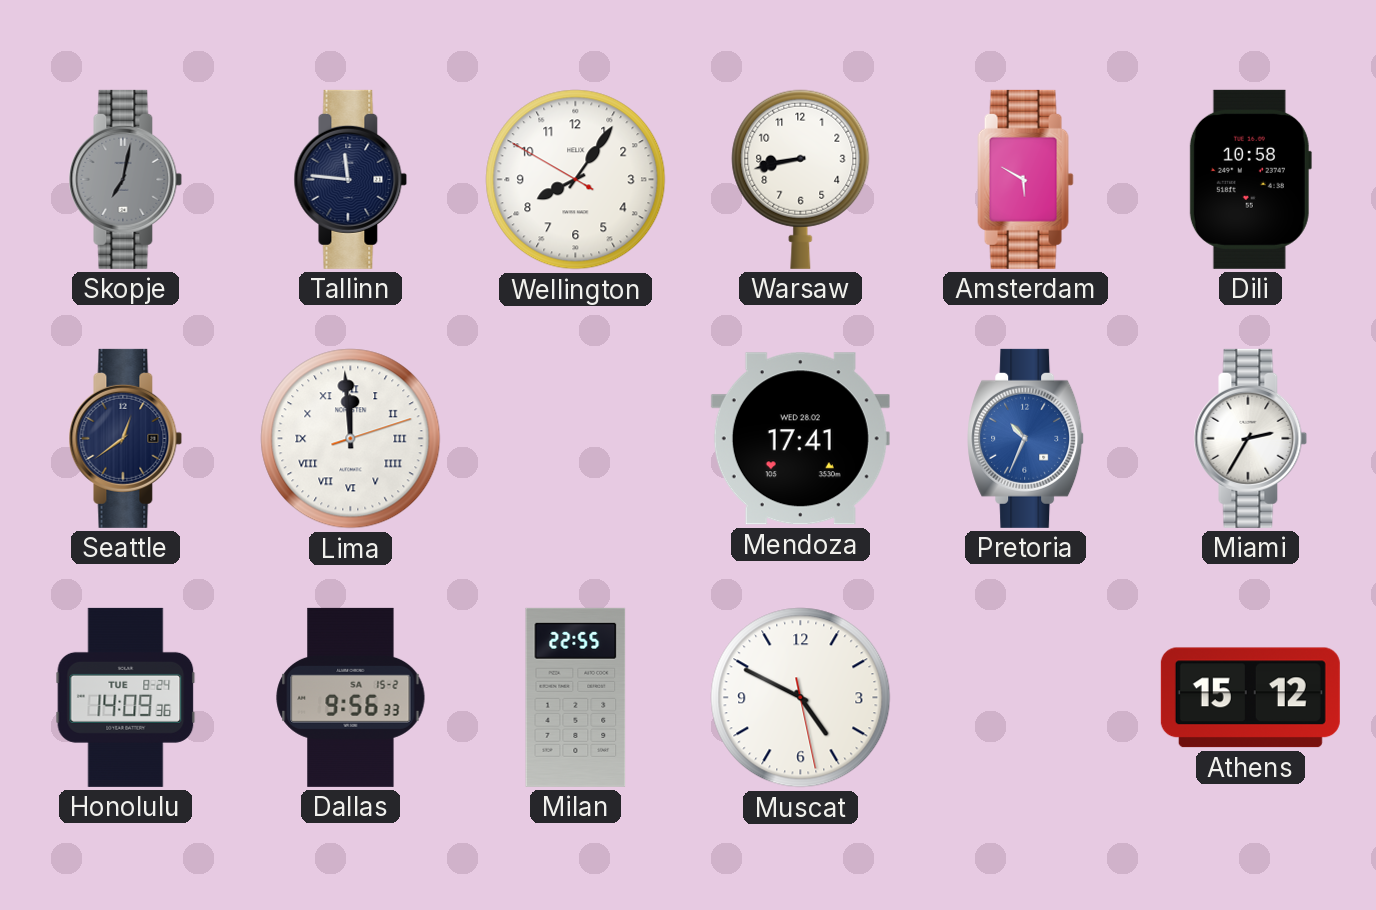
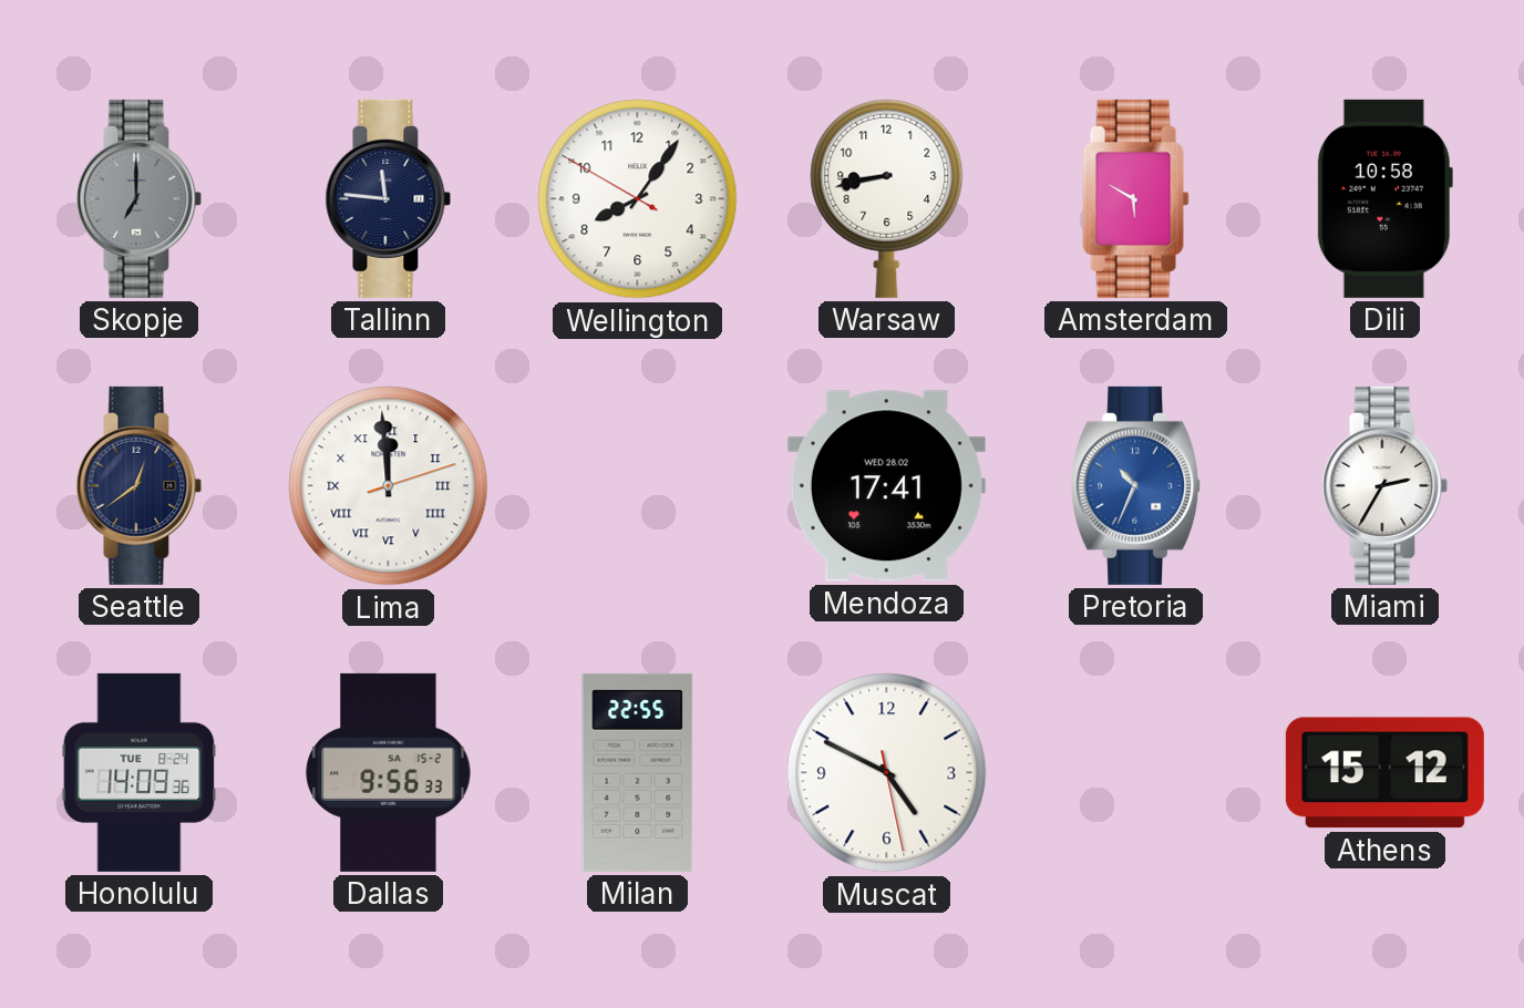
Skopje: 7:02 -> 7:00 (140, 198)
